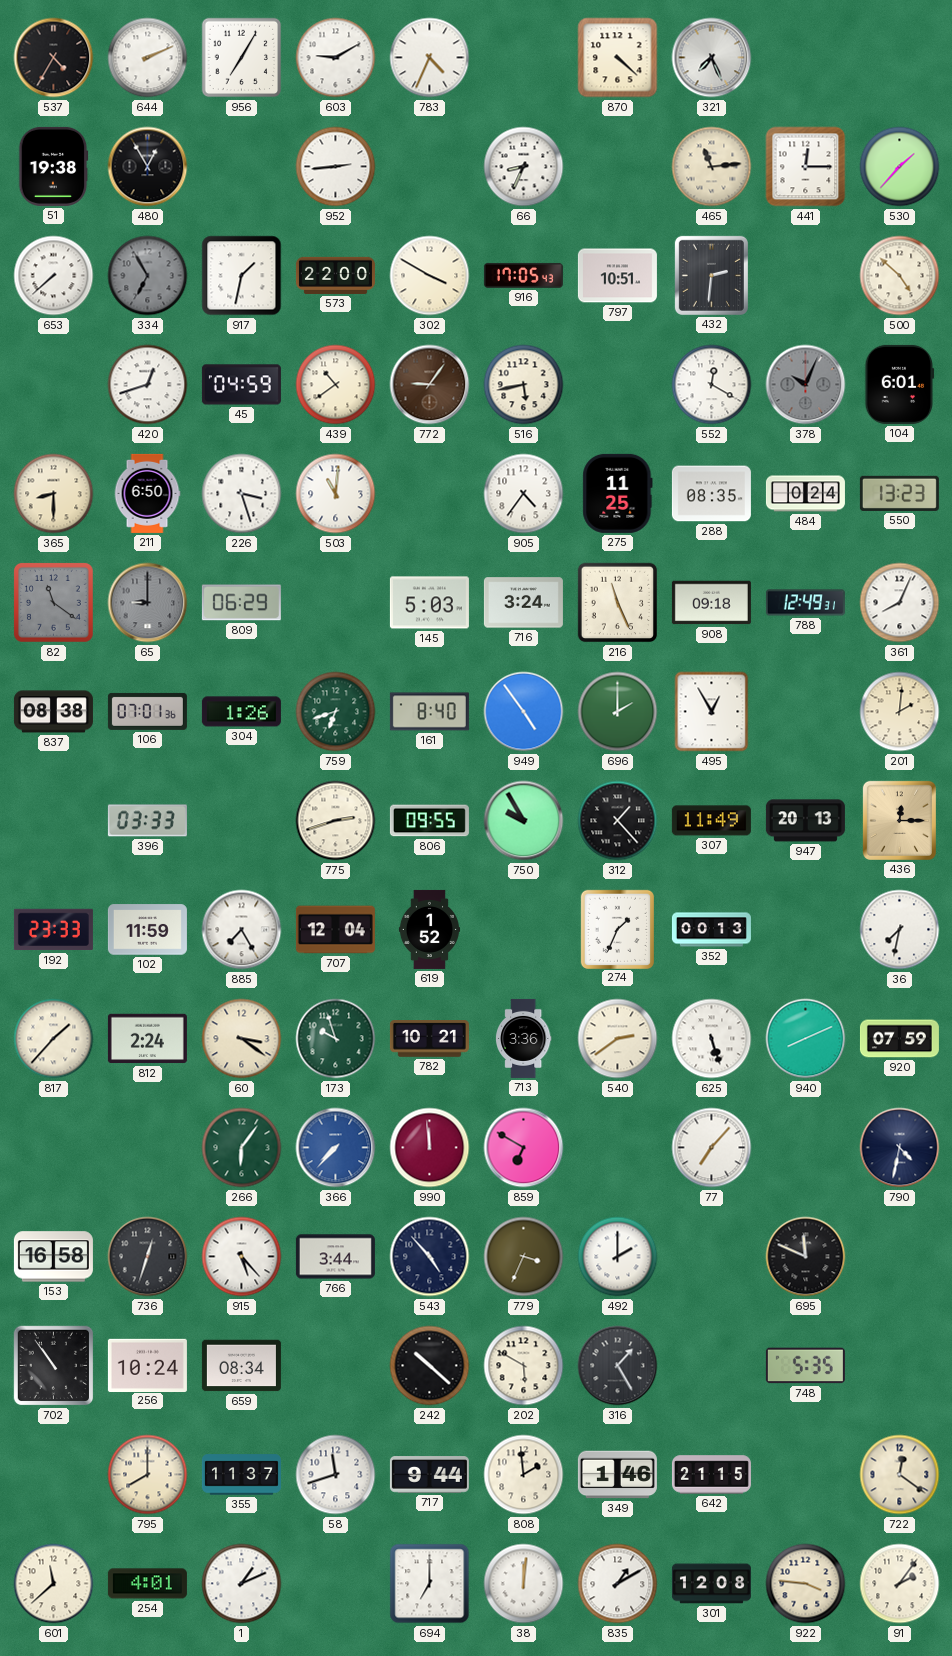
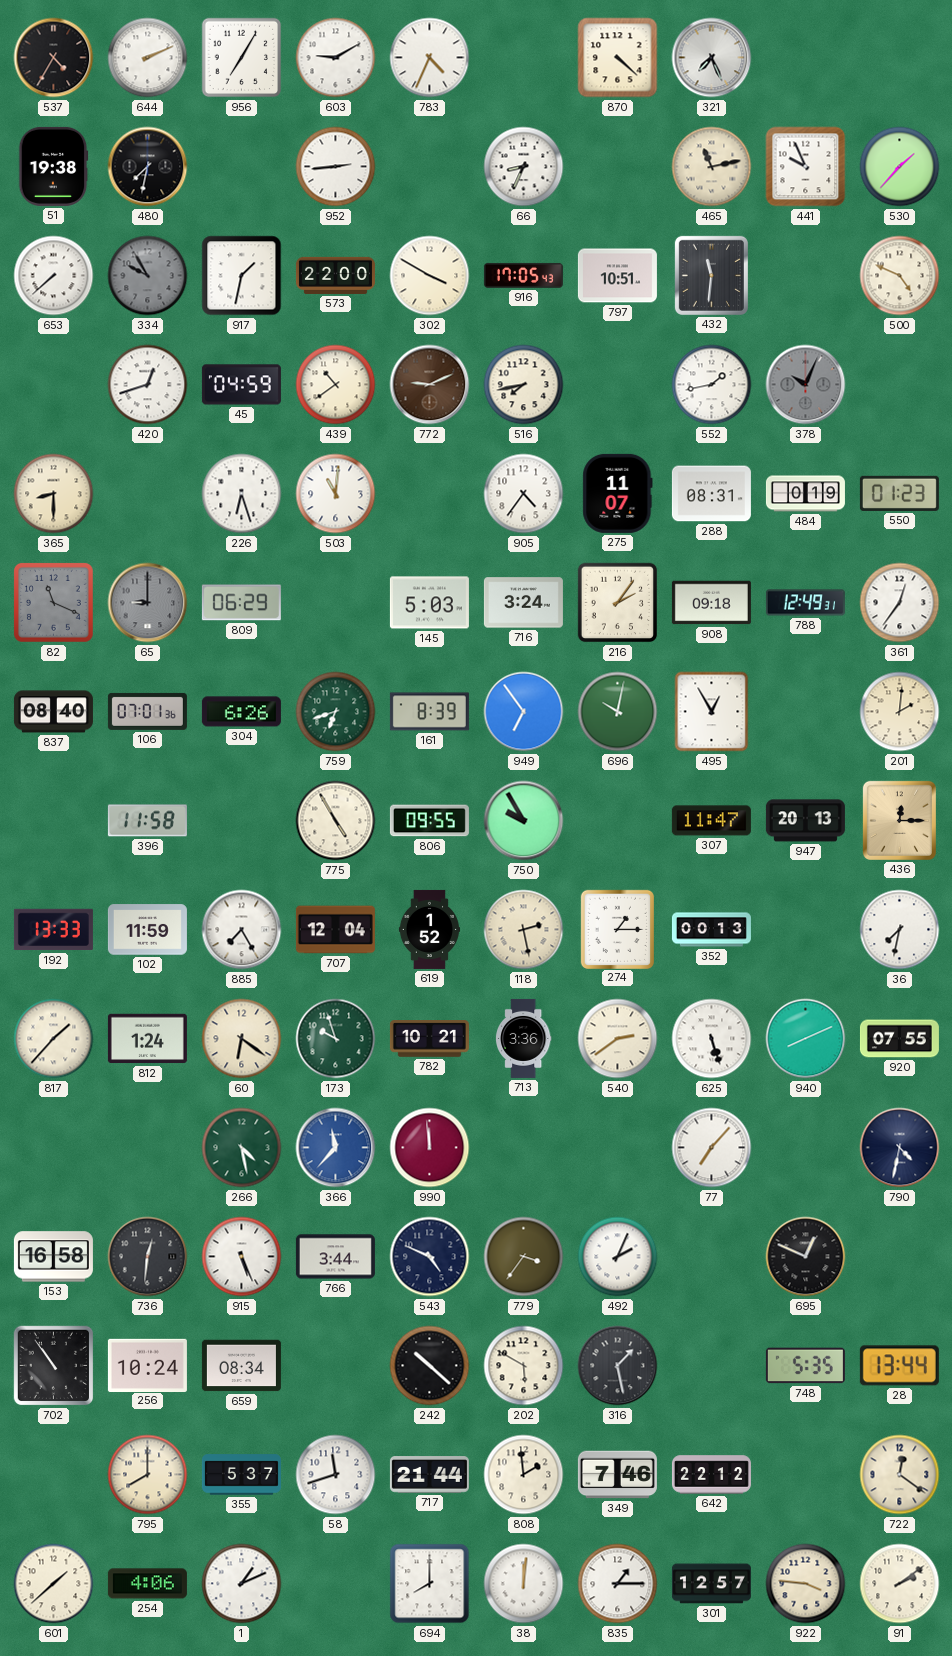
480: 12:55 -> 7:32 (148, 167)
465: 11:14 -> 11:13 (712, 167)
441: 12:15 -> 9:56 (806, 167)
334: 6:55 -> 9:55 (148, 276)
432: 2:31 -> 11:31 (711, 275)
500: 4:52 -> 4:49 (900, 276)
772: 9:06 -> 9:11 (430, 385)
516: 5:43 -> 7:43 (524, 385)
552: 12:20 -> 1:43 (712, 385)
104: 6:01 -> none (900, 384)
211: 6:50 -> none (147, 493)
226: 3:27 -> 6:27 (242, 494)
275: 11:25 -> 11:07 (618, 493)
288: 08:35 -> 08:31 (711, 494)
484: 0:24 -> 0:19 (805, 494)
550: 13:23 -> 01:23 (899, 493)
82: 11:21 -> 11:19 (53, 602)
216: 11:26 -> 2:06 (618, 603)
361: 8:04 -> 12:36 (900, 603)
837: 08:38 -> 08:40 (53, 712)
304: 1:26 -> 6:26 (241, 712)
161: 8:40 -> 8:39 (429, 712)
949: 4:54 -> 6:54 (524, 712)
696: 2:00 -> 10:02 (618, 712)
396: 03:33 -> 11:58 (147, 821)
775: 2:42 -> 4:55 (336, 821)
312: 1:23 -> none (618, 821)
307: 11:49 -> 11:47 (711, 821)
192: 23:33 -> 13:33 (53, 930)
118: none -> 2:28 (524, 930)
274: 1:34 -> 1:15 (617, 929)
812: 2:24 -> 1:24 (147, 1039)
60: 3:21 -> 6:21 (242, 1039)
920: 07:59 -> 07:55 (899, 1039)
266: 6:06 -> 4:28 (242, 1148)
366: 7:37 -> 11:37 (336, 1148)
859: 6:50 -> none (524, 1148)
736: 12:33 -> 12:31 (148, 1257)
915: 5:23 -> 5:26 (242, 1257)
543: 4:53 -> 4:49 (430, 1257)
779: 3:34 -> 3:36 (524, 1257)
492: 2:00 -> 2:04 (618, 1257)
695: 11:49 -> 12:49 (806, 1257)
316: 1:25 -> 1:28 (618, 1366)
28: none -> 13:44 (899, 1366)
355: 11:37 -> 5:37 (241, 1475)
717: 9:44 -> 21:44 (429, 1475)
349: 1:46 -> 7:46 (617, 1475)
642: 21:15 -> 22:12 (711, 1475)
601: 11:38 -> 1:38 (54, 1584)
254: 4:01 -> 4:06 (147, 1584)
694: 7:00 -> 8:00 (430, 1584)
835: 1:10 -> 1:15 (618, 1584)
301: 12:08 -> 12:57 (711, 1584)
91: 2:06 -> 2:09 (900, 1584)
